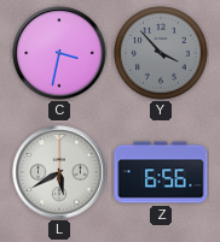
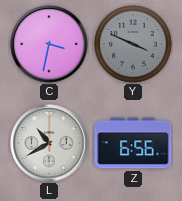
Y: 3:53 -> 3:49 (133, 44)
L: 5:40 -> 10:40 (49, 143)
